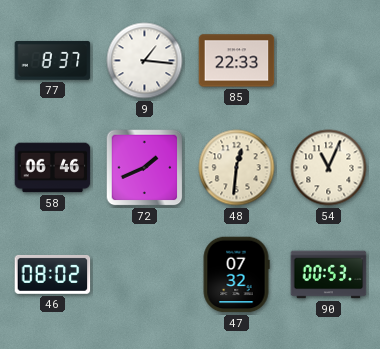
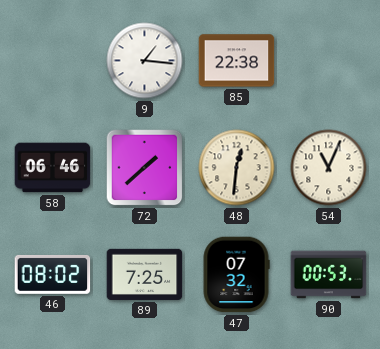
77: 8:37 -> none (53, 60)
85: 22:33 -> 22:38 (237, 61)
72: 1:41 -> 1:38 (145, 168)
89: none -> 7:25 (145, 274)
